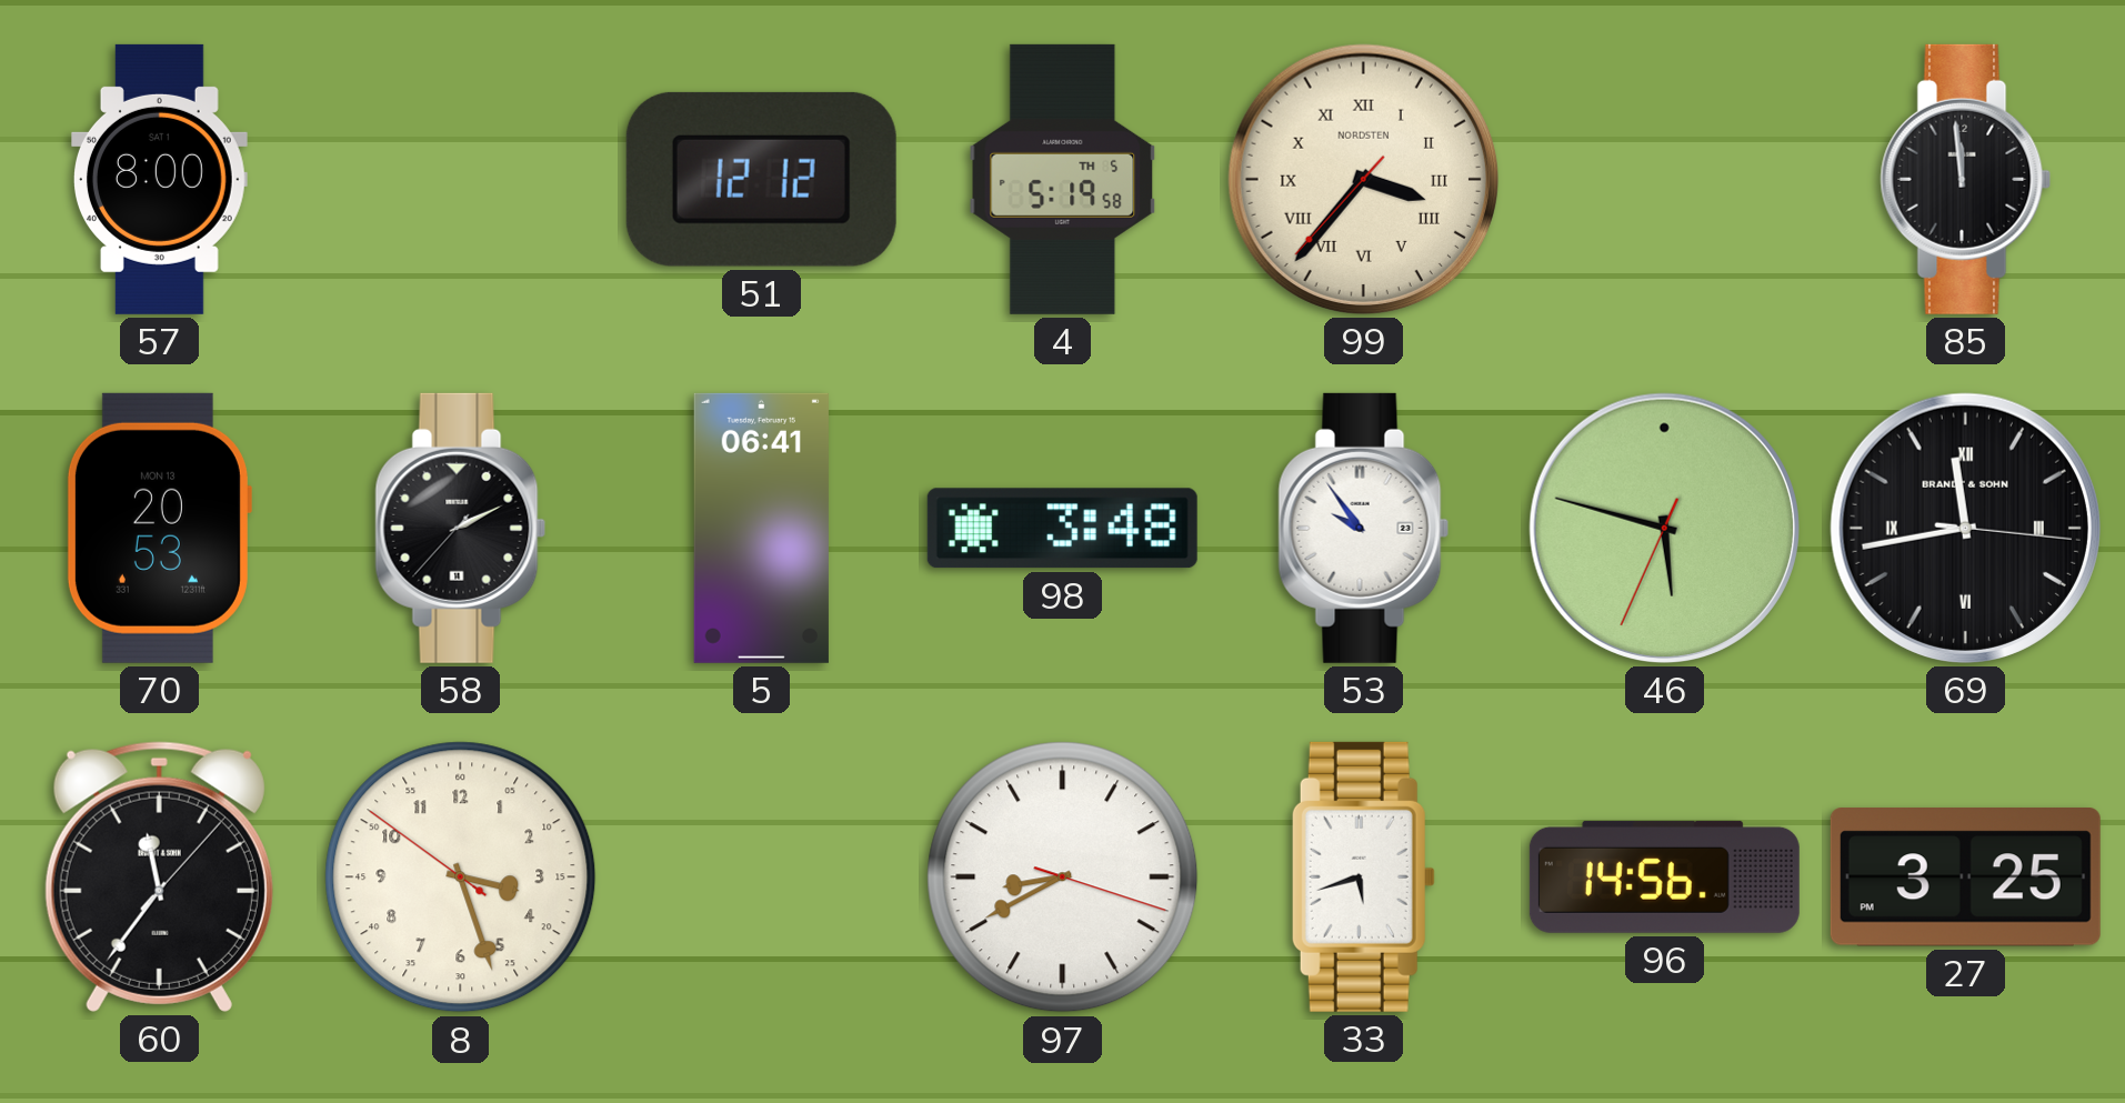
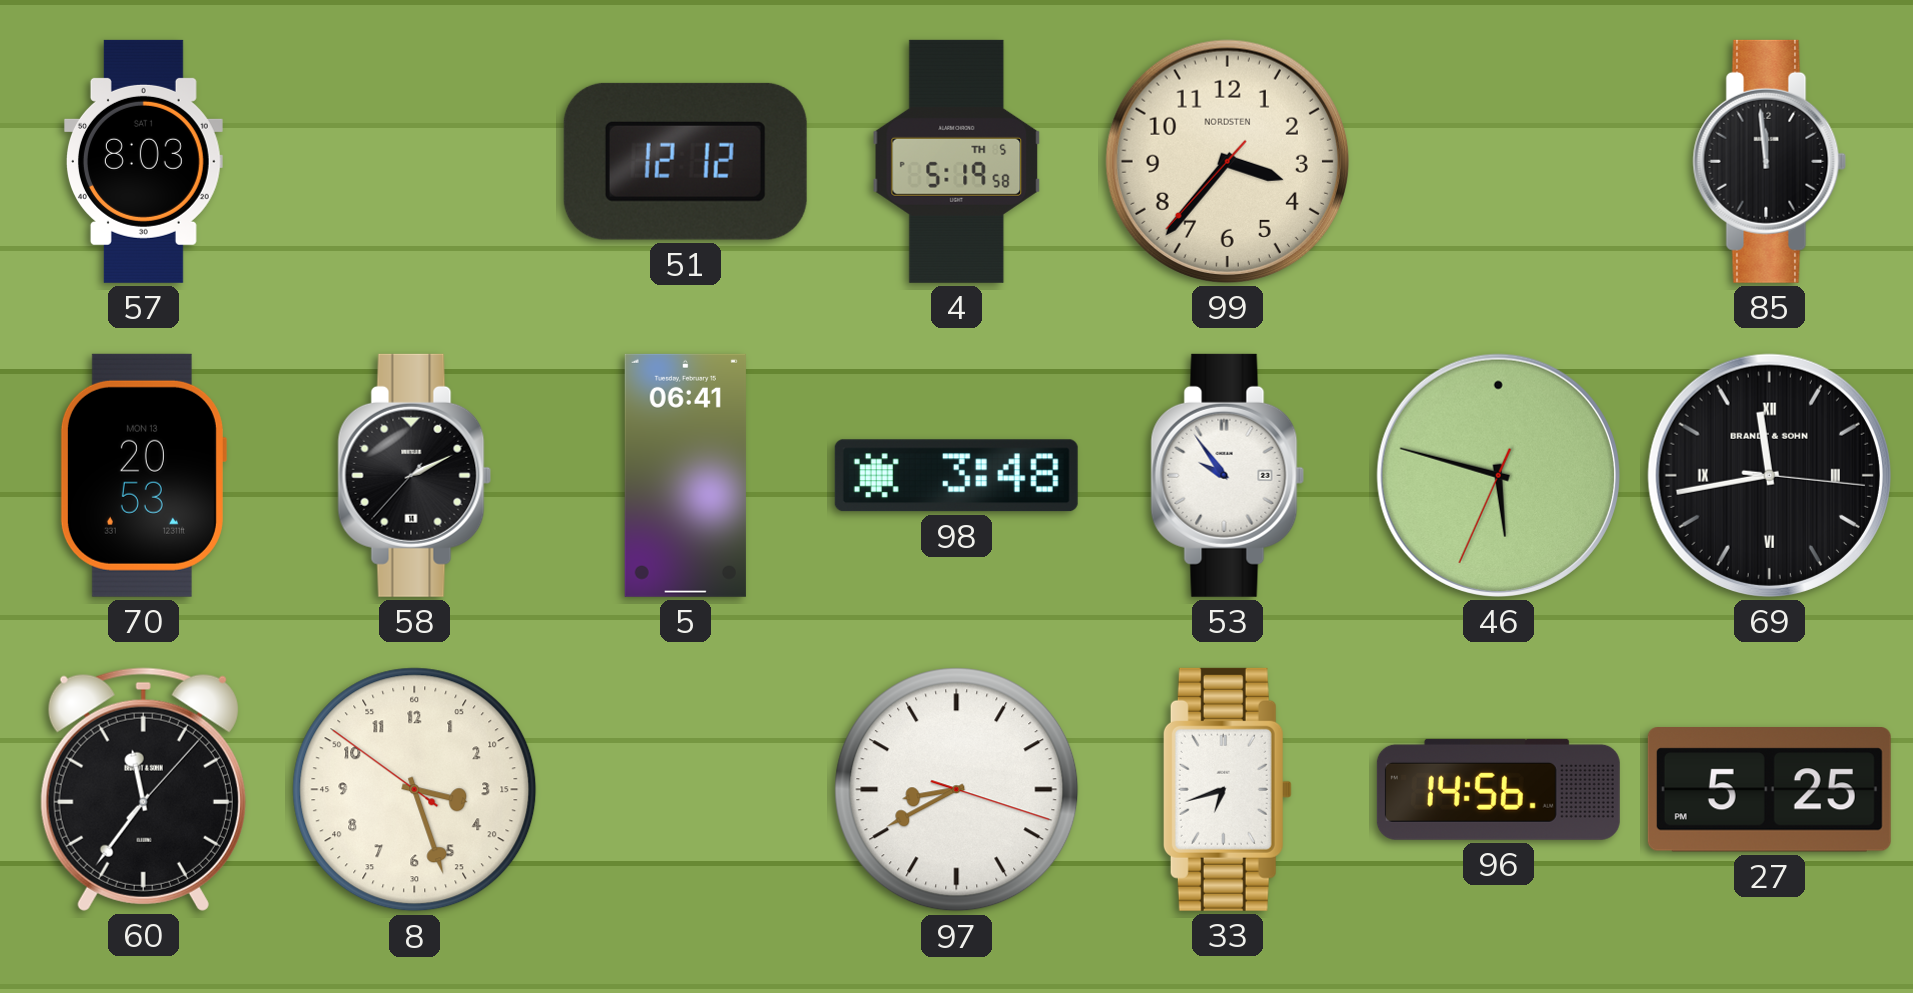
57: 8:00 -> 8:03 (143, 161)
99 numerals: Roman -> Arabic (1227, 161)
33: 5:42 -> 6:42 (1227, 789)
27: 3:25 -> 5:25 (1769, 790)
